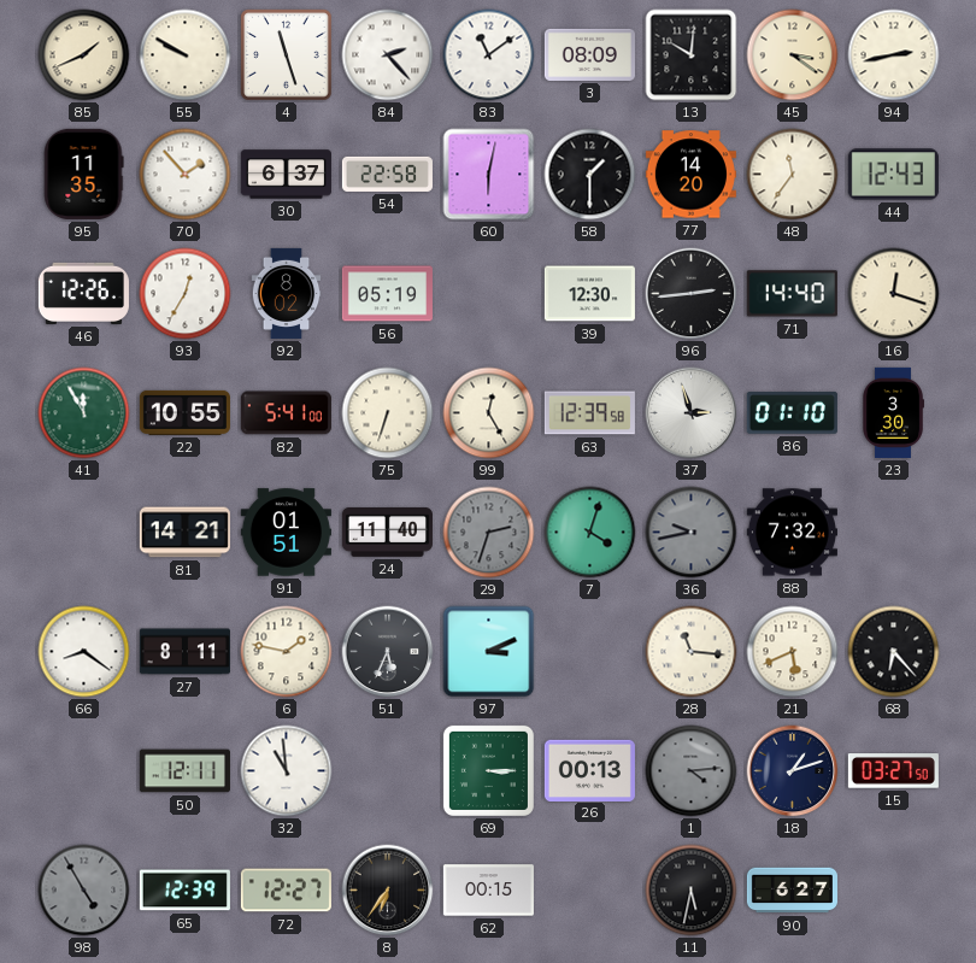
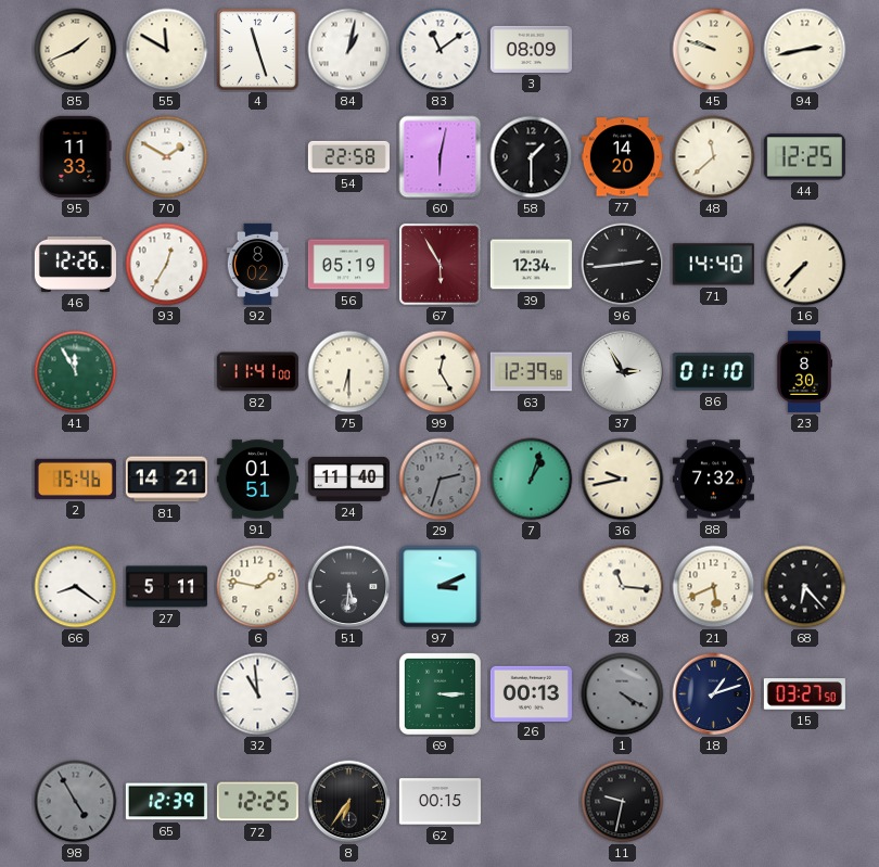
55: 9:50 -> 11:50 (167, 50)
84: 2:23 -> 1:02 (349, 50)
13: 10:01 -> none (692, 55)
45: 3:21 -> 9:48 (714, 50)
95: 11:35 -> 11:33 (76, 156)
70: 1:53 -> 1:50 (167, 157)
30: 6:37 -> none (286, 175)
48: 11:36 -> 11:38 (714, 157)
44: 12:43 -> 12:25 (804, 157)
67: none -> 5:55 (439, 264)
39: 12:30 -> 12:34 (531, 265)
16: 12:18 -> 7:37 (805, 265)
22: 10:55 -> none (184, 412)
82: 5:41 -> 11:41 (257, 372)
75: 6:33 -> 6:30 (349, 372)
37: 2:57 -> 2:55 (623, 372)
23: 3:30 -> 8:30 (804, 371)
2: none -> 15:46 (75, 479)
7: 4:03 -> 1:03 (532, 480)
36 dial: grey -> cream (623, 480)
27: 8:11 -> 5:11 (166, 587)
51: 5:34 -> 5:31 (349, 587)
50: 12:11 -> none (184, 771)
1: 4:14 -> 4:20 (623, 694)
72: 12:27 -> 12:25 (257, 802)
11: 5:32 -> 9:32 (623, 802)
90: 6:27 -> none (792, 891)
